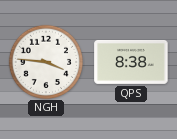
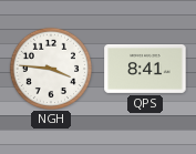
QPS: 8:38 -> 8:41 (145, 69)
